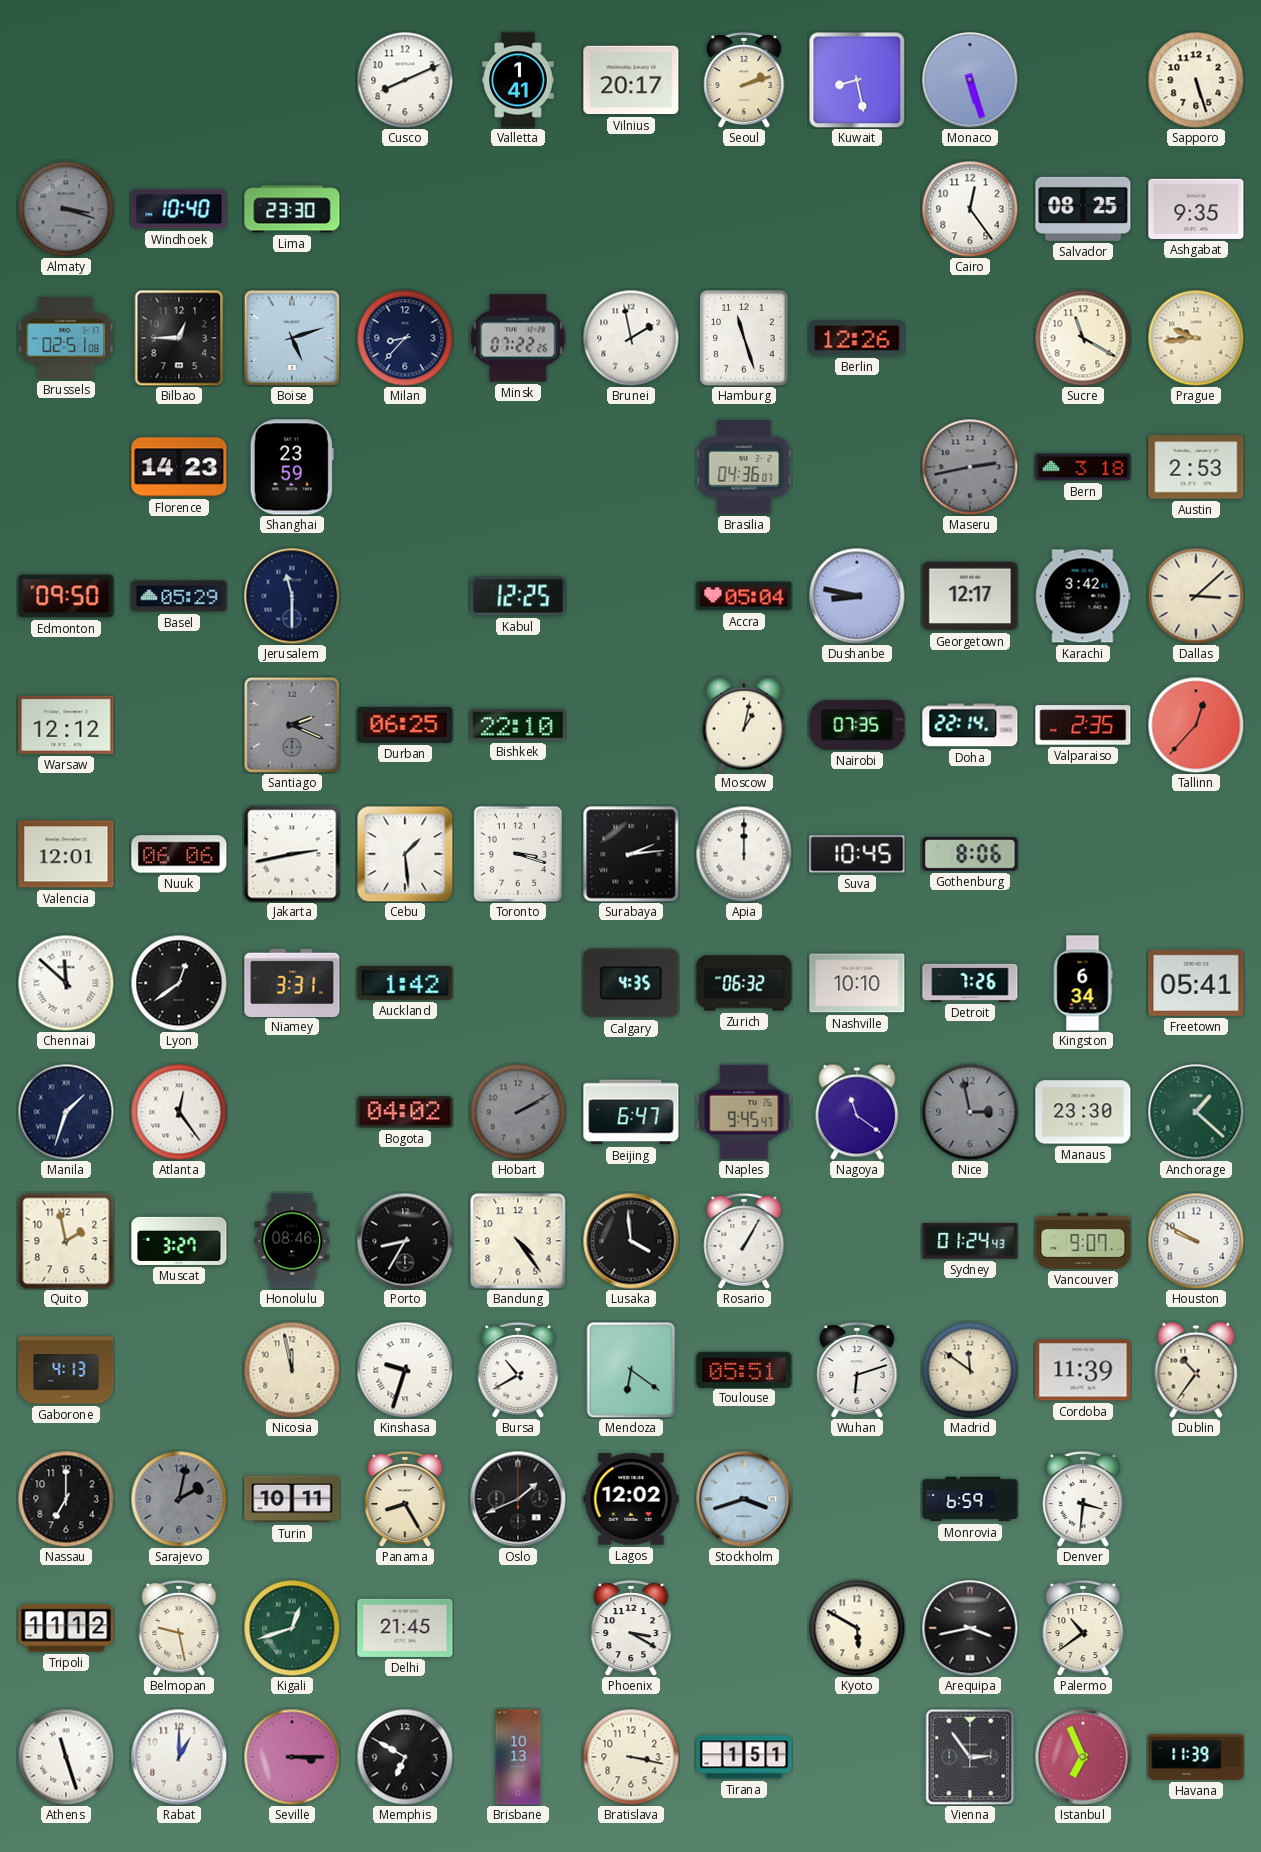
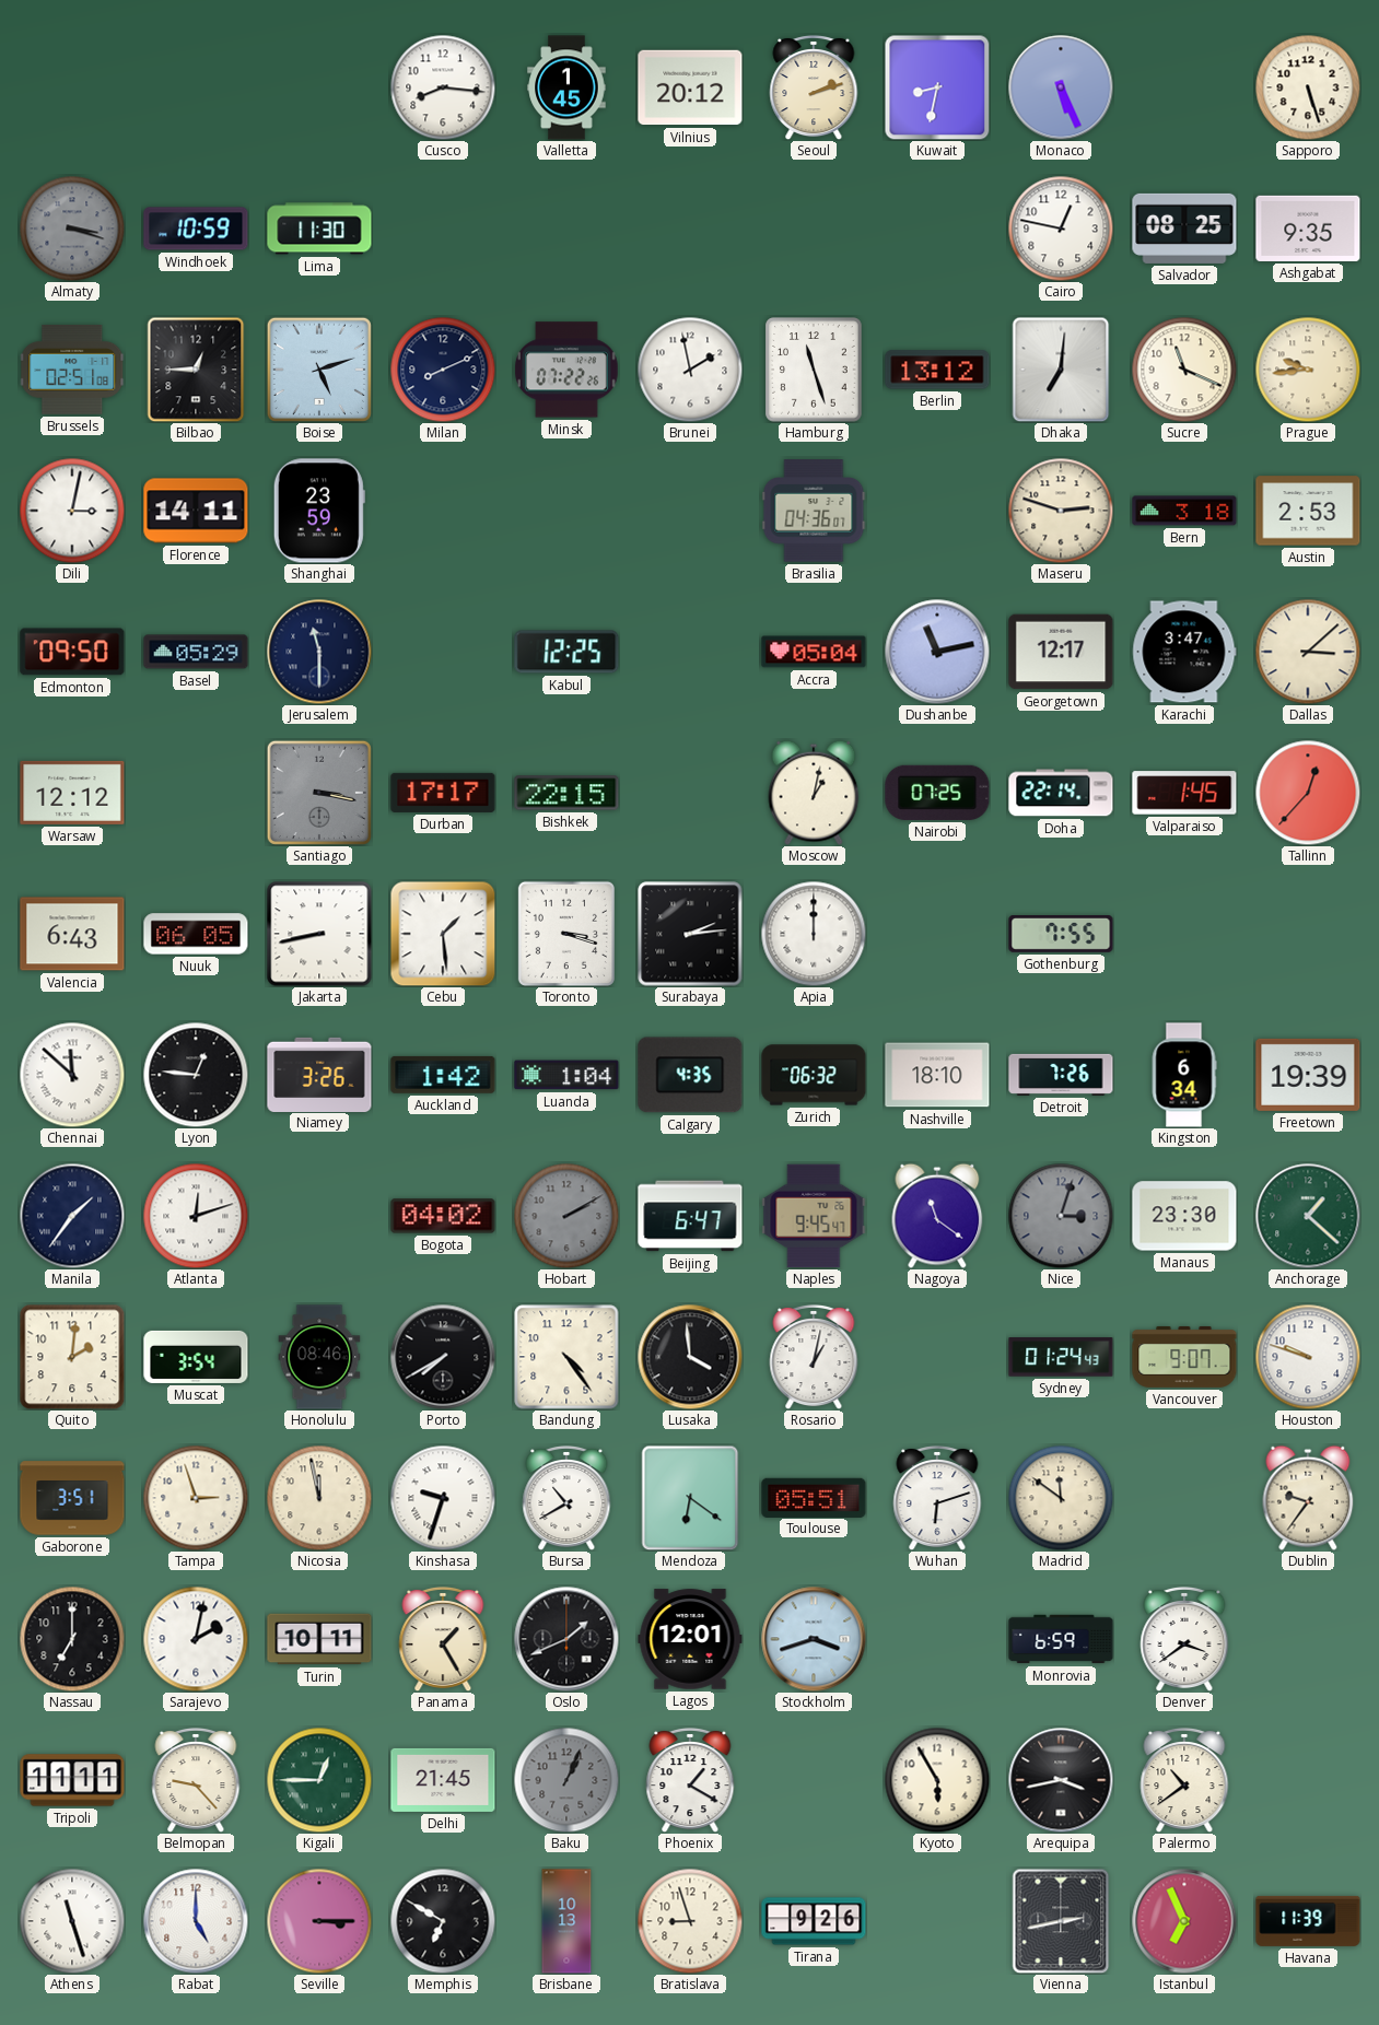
Cusco: 8:11 -> 8:16 (443, 87)
Valletta: 1:41 -> 1:45 (566, 87)
Vilnius: 20:17 -> 20:12 (690, 87)
Kuwait: 8:28 -> 8:32 (937, 87)
Monaco: 5:27 -> 5:26 (1061, 87)
Windhoek: 10:40 -> 10:59 (196, 229)
Lima: 23:30 -> 11:30 (319, 229)
Cairo: 12:24 -> 12:47 (1061, 229)
Milan: 8:37 -> 8:11 (443, 370)
Berlin: 12:26 -> 13:12 (937, 370)
Dhaka: none -> 7:01 (1061, 370)
Sucre: 11:20 -> 11:19 (1184, 370)
Dili: none -> 3:02 (72, 511)
Florence: 14:23 -> 14:11 (196, 511)
Maseru: 2:43 -> 2:48 (1061, 511)
Maseru dial: grey -> cream (1061, 511)
Dushanbe: 8:47 -> 11:13 (937, 652)
Karachi: 3:42 -> 3:47 (1184, 652)
Santiago: 2:19 -> 3:17 (319, 793)
Durban: 06:25 -> 17:17 (443, 793)
Bishkek: 22:10 -> 22:15 (566, 793)
Nairobi: 07:35 -> 07:25 (937, 793)
Valparaiso: 2:35 -> 1:45 (1184, 793)
Valencia: 12:01 -> 6:43 (72, 934)
Nuuk: 06:06 -> 06:05 (196, 934)
Jakarta: 2:43 -> 8:43 (319, 934)
Suva: 10:45 -> none (857, 854)
Gothenburg: 8:06 -> 7:55 (1061, 935)
Lyon: 12:39 -> 12:46 (196, 1075)
Niamey: 3:31 -> 3:26 (319, 1074)
Luanda: none -> 1:04 (566, 1075)
Nashville: 10:10 -> 18:10 (937, 1075)
Freetown: 05:41 -> 19:39 (1308, 1075)
Manila: 1:33 -> 1:36 (72, 1216)
Atlanta: 12:24 -> 12:12 (196, 1216)
Nice: 2:58 -> 3:03 (1061, 1216)
Quito: 1:58 -> 2:01 (72, 1357)
Muscat: 3:27 -> 3:54 (196, 1357)
Porto: 8:35 -> 7:40 (443, 1357)
Rosario: 1:05 -> 1:02 (814, 1357)
Houston: 9:50 -> 9:48 (1308, 1357)
Gaborone: 4:13 -> 3:51 (72, 1498)
Tampa: none -> 2:57 (196, 1498)
Cordoba: 11:39 -> none (1083, 1370)
Dublin: 10:36 -> 9:36 (1308, 1498)
Sarajevo dial: grey -> white (196, 1639)
Panama: 8:25 -> 1:25 (443, 1639)
Lagos: 12:02 -> 12:01 (690, 1639)
Denver: 3:31 -> 3:39 (1184, 1639)
Tripoli: 11:12 -> 11:11 (72, 1780)
Belmopan: 9:28 -> 9:23 (196, 1780)
Kigali: 12:42 -> 12:45 (319, 1780)
Baku: none -> 1:04 (566, 1780)
Phoenix: 3:20 -> 1:20 (690, 1780)
Kyoto: 5:50 -> 5:55 (937, 1780)
Rabat: 1:00 -> 5:00 (196, 1921)
Bratislava: 3:17 -> 8:57 (690, 1921)
Tirana: 1:51 -> 9:26 (814, 1921)
Vienna: 2:54 -> 2:43 (1061, 1921)
